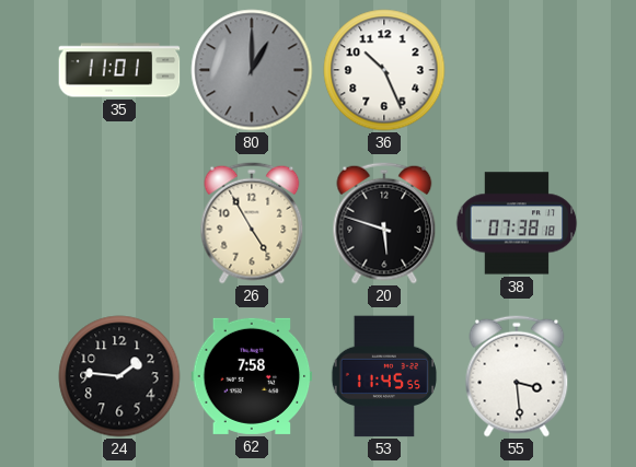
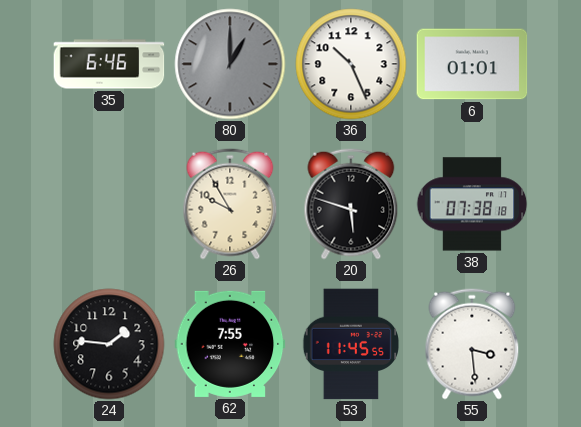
35: 11:01 -> 6:46 (109, 64)
6: none -> 01:01 (472, 64)
26: 4:55 -> 9:55 (230, 204)
62: 7:58 -> 7:55 (230, 344)
